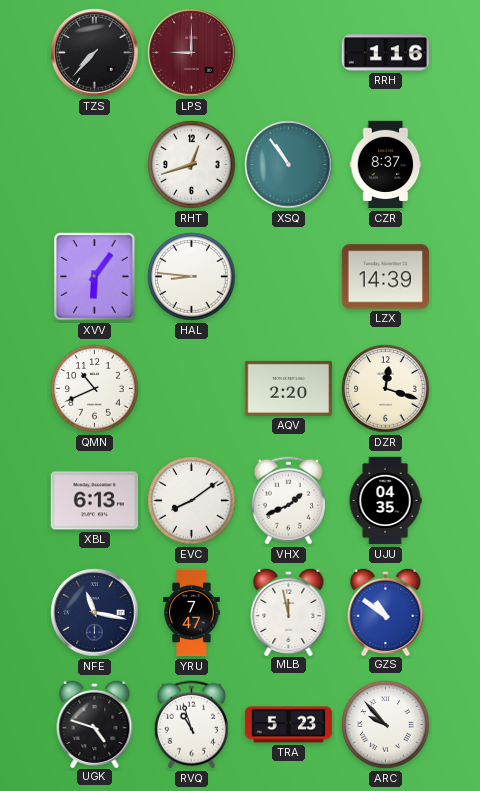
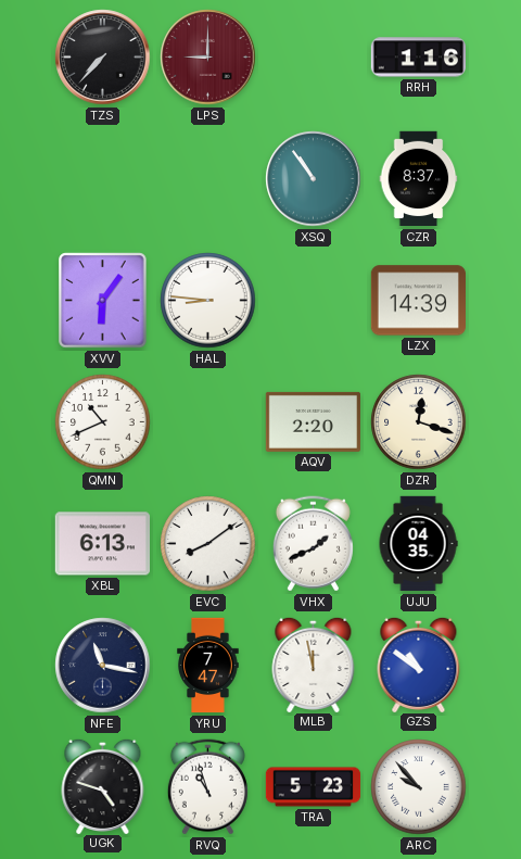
RHT: 12:42 -> none (192, 165)
